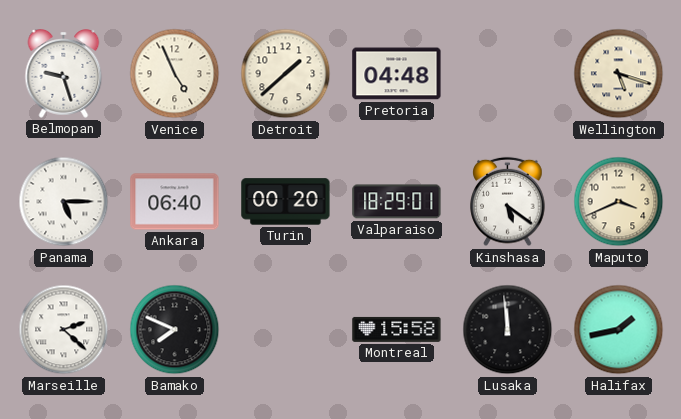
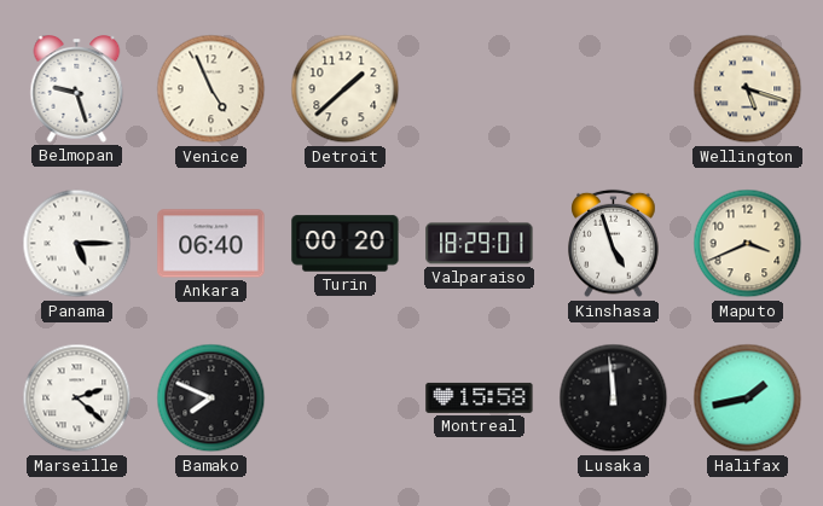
Pretoria: 04:48 -> none (397, 74)
Kinshasa: 5:21 -> 4:57 (614, 244)
